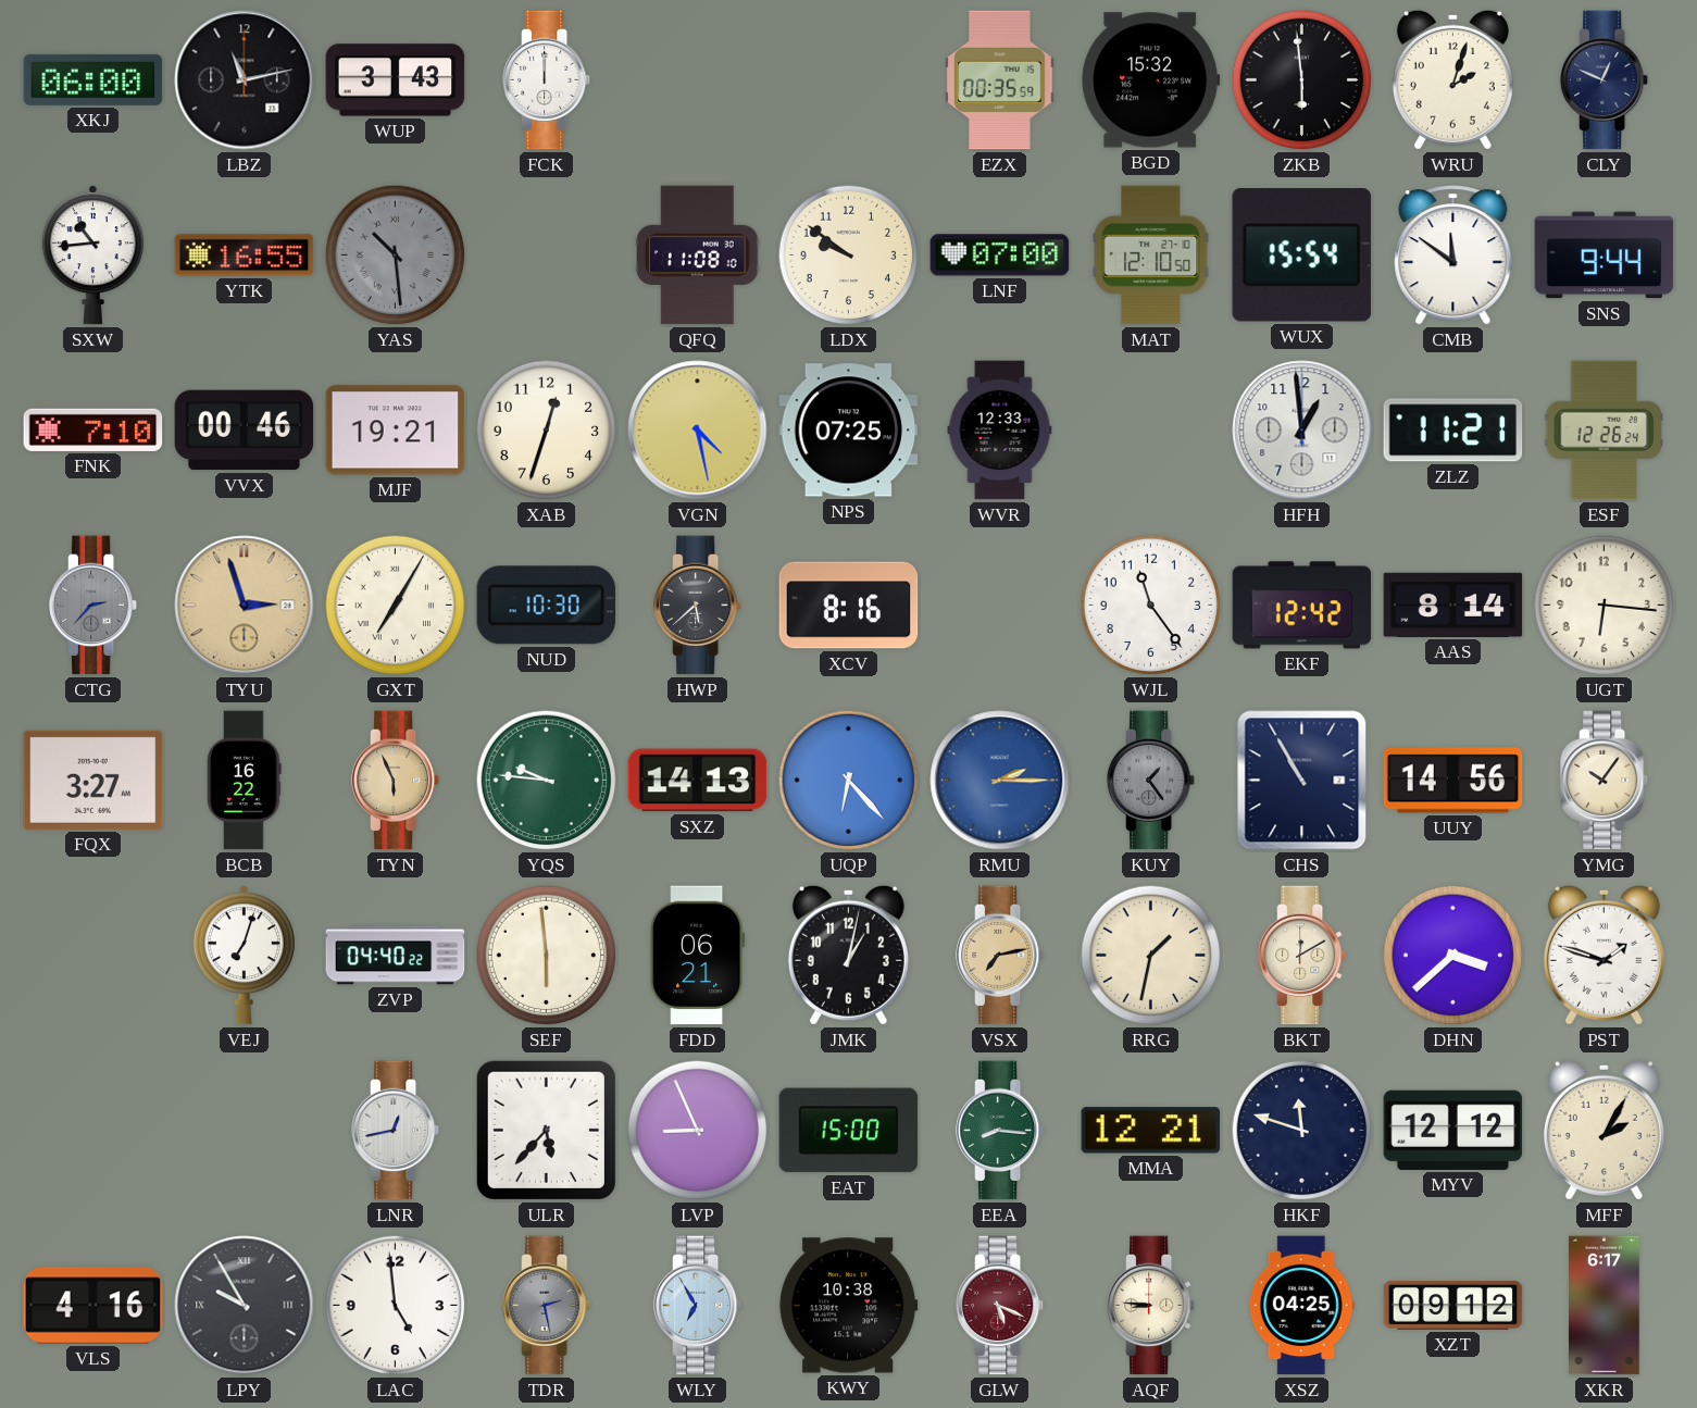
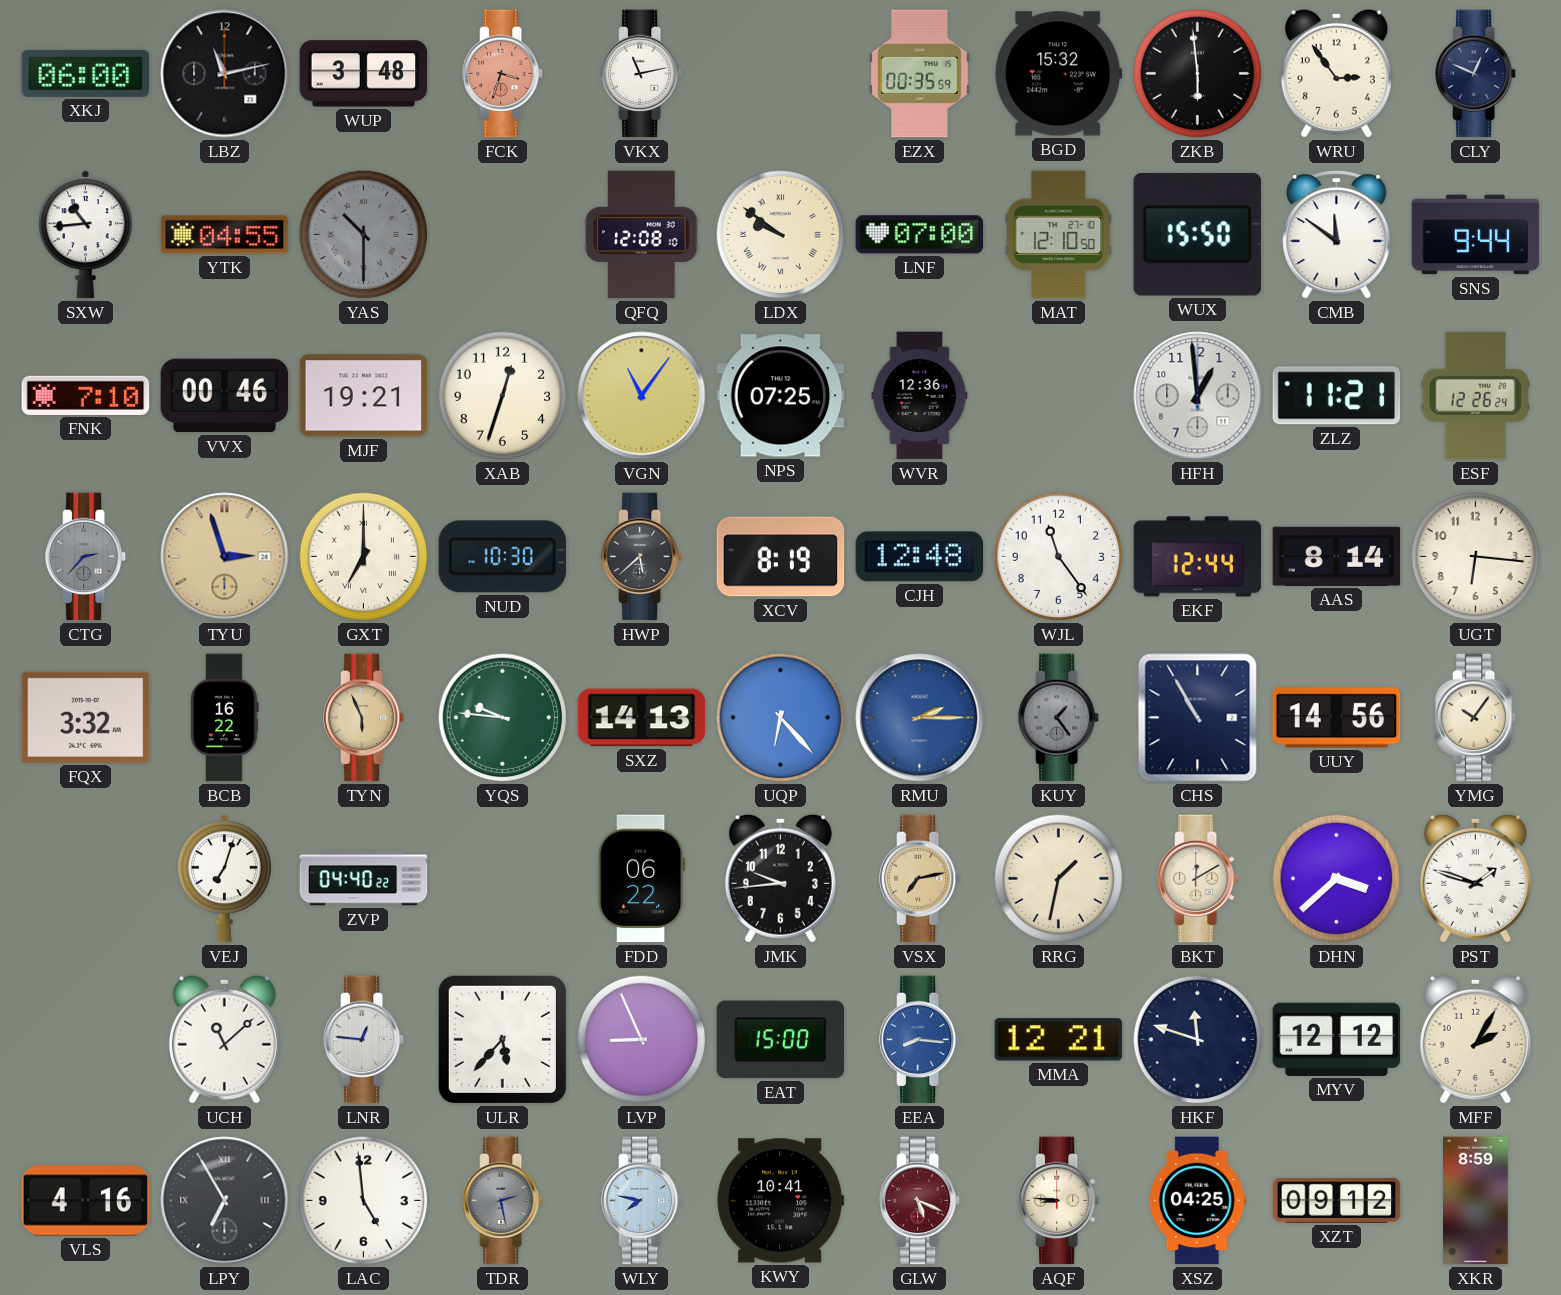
WUP: 3:43 -> 3:48 (364, 74)
FCK: 12:00 -> 3:33 (504, 74)
FCK dial: white -> salmon (504, 74)
VKX: none -> 11:13 (643, 74)
WRU: 2:03 -> 2:54 (1336, 73)
YTK: 16:55 -> 04:55 (225, 235)
YAS: 10:29 -> 10:30 (364, 235)
QFQ: 11:08 -> 12:08 (642, 235)
LDX numerals: Arabic -> Roman (781, 235)
WUX: 15:54 -> 15:50 (1197, 235)
VGN: 4:28 -> 11:06 (642, 396)
WVR: 12:33 -> 12:36 (920, 396)
GXT: 7:05 -> 7:00 (364, 557)
XCV: 8:16 -> 8:19 (781, 557)
CJH: none -> 12:48 (920, 557)
EKF: 12:42 -> 12:44 (1198, 557)
FQX: 3:27 -> 3:32 (86, 717)
SEF: 5:59 -> none (547, 956)
FDD: 06:21 -> 06:22 (642, 879)
JMK: 1:02 -> 9:44 (780, 878)
UCH: none -> 11:08 (224, 1039)
LNR: 12:43 -> 12:46 (365, 1040)
EEA dial: green -> blue (921, 1040)
LPY: 9:55 -> 6:55 (225, 1201)
WLY: 6:55 -> 7:47 (643, 1201)
KWY: 10:38 -> 10:41 (781, 1201)
XKR: 6:17 -> 8:59 (1476, 1201)
